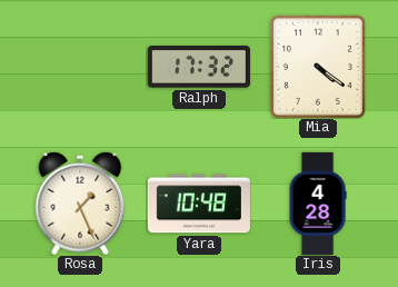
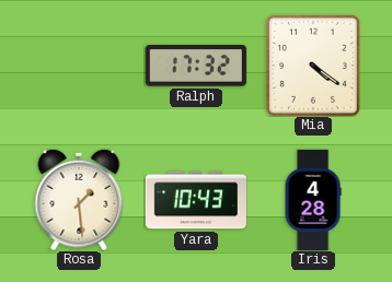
Rosa: 1:26 -> 1:29 (79, 200)
Yara: 10:48 -> 10:43 (196, 200)
